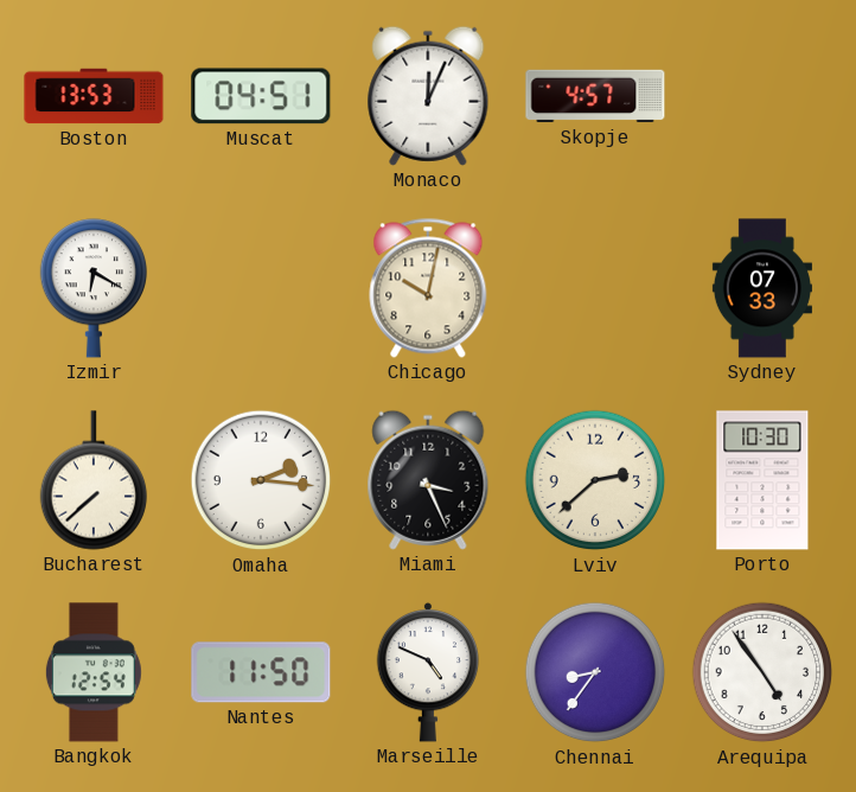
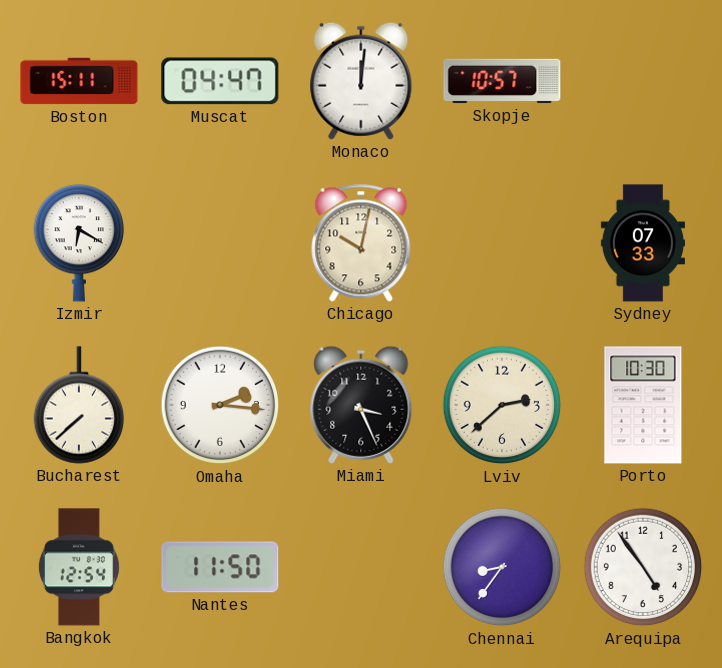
Boston: 13:53 -> 15:11 (79, 81)
Muscat: 04:51 -> 04:47 (220, 81)
Monaco: 12:04 -> 12:01 (361, 81)
Skopje: 4:57 -> 10:57 (502, 81)
Marseille: 4:49 -> none (428, 672)
